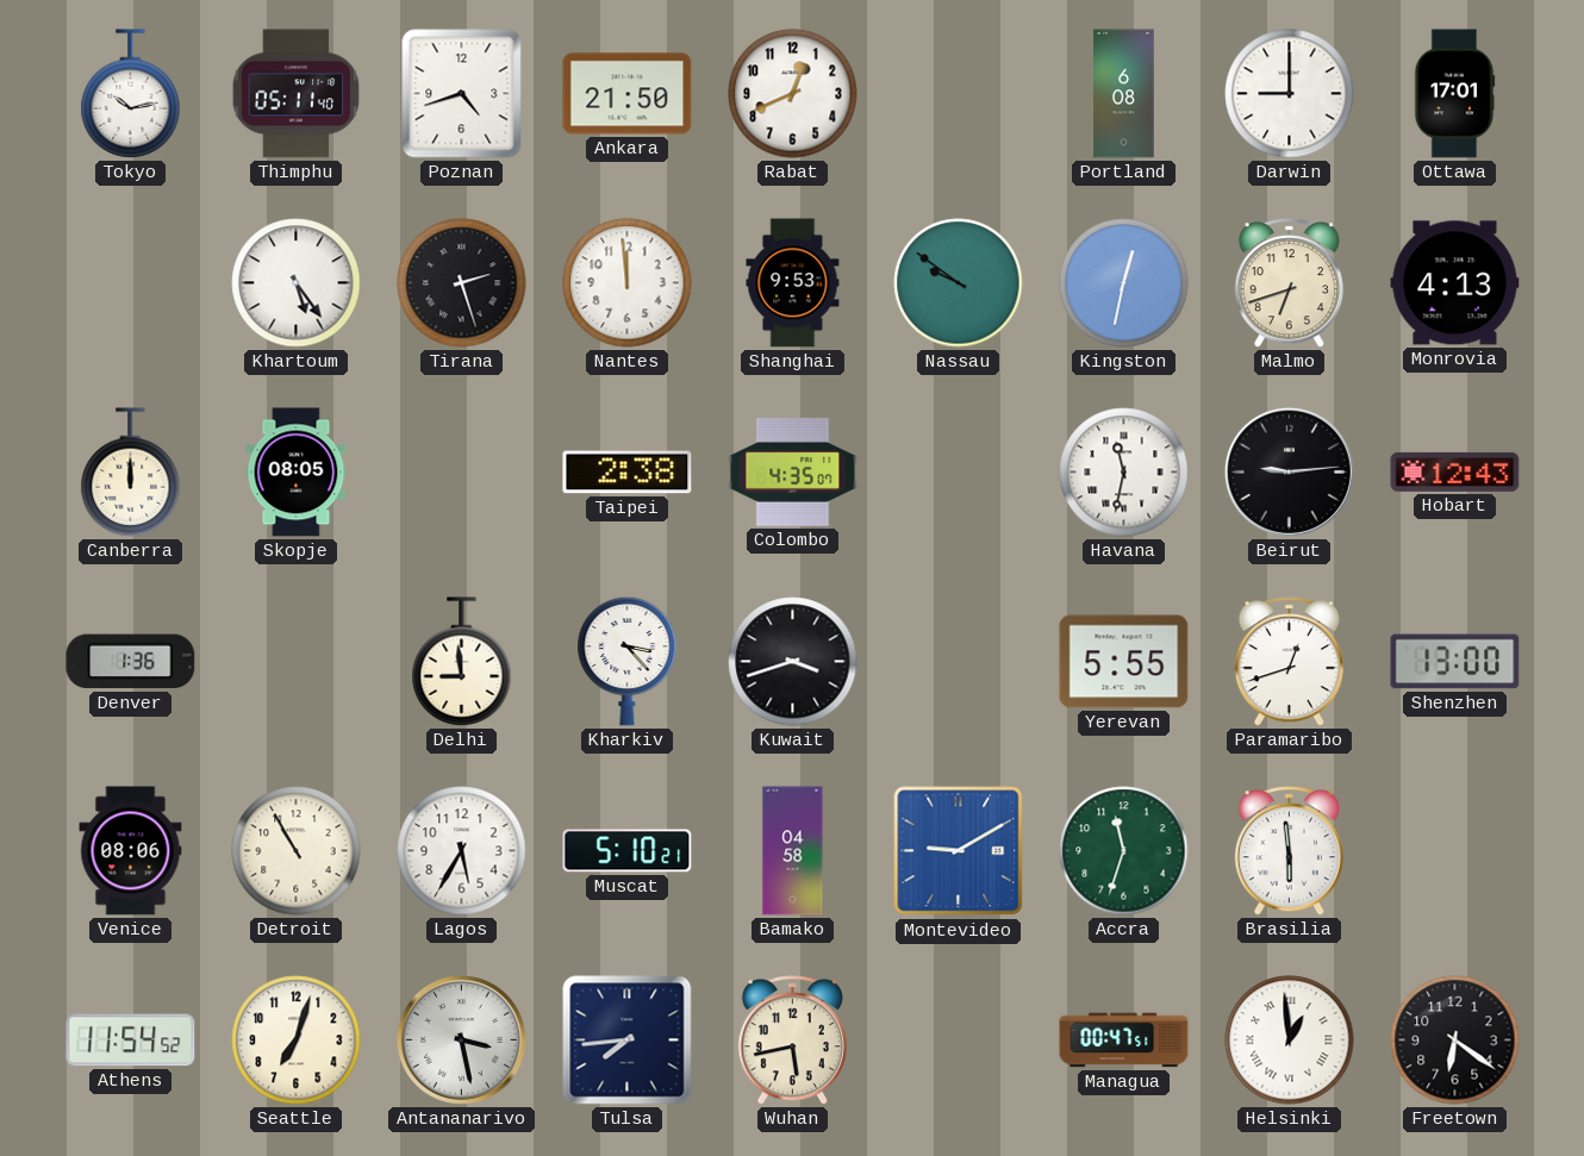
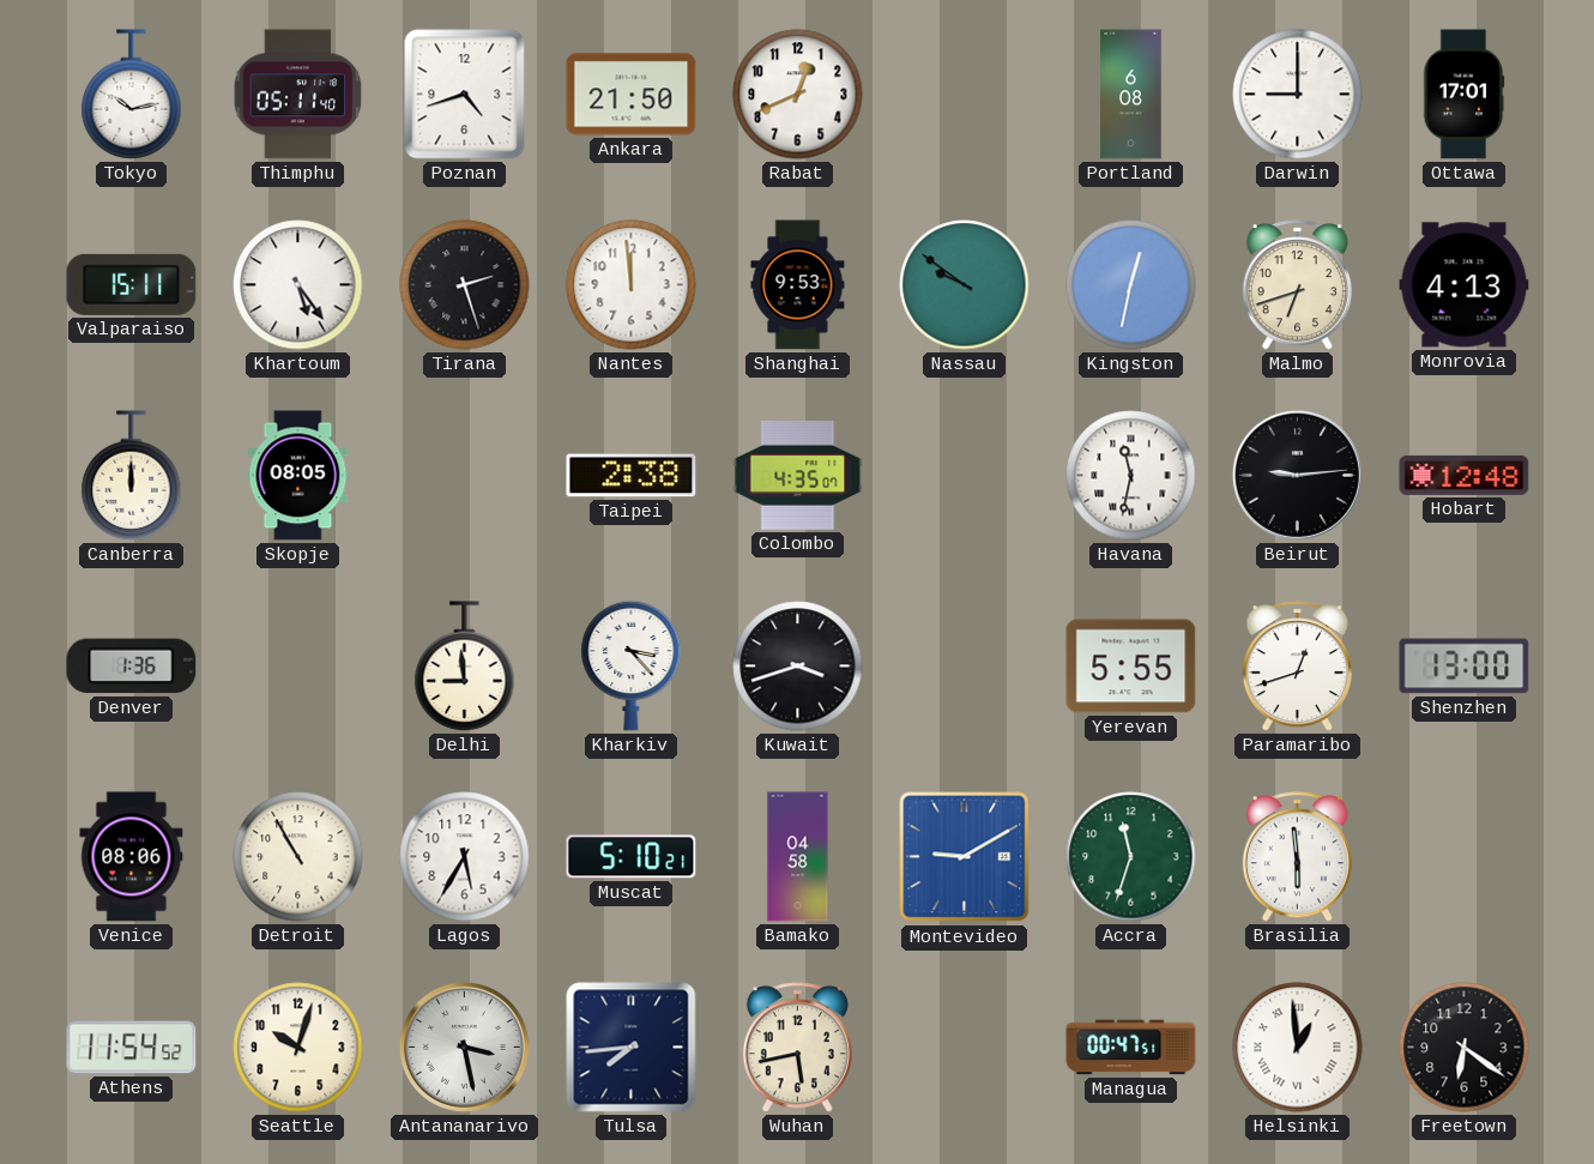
Valparaiso: none -> 15:11 (132, 284)
Hobart: 12:43 -> 12:48 (1465, 475)
Seattle: 7:03 -> 10:03 (298, 1048)
